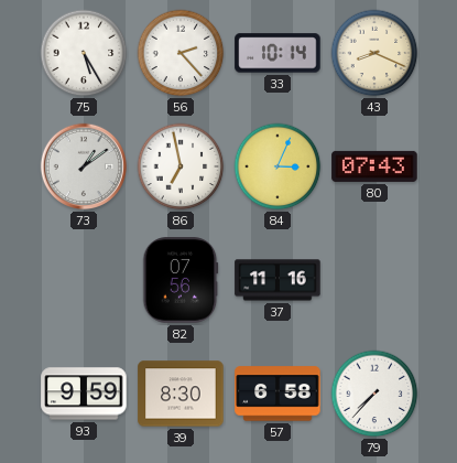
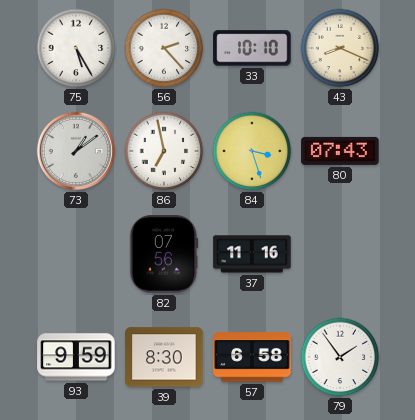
33: 10:14 -> 10:10 (252, 48)
84: 3:04 -> 3:27 (252, 151)
79: 7:37 -> 1:54 (340, 357)
